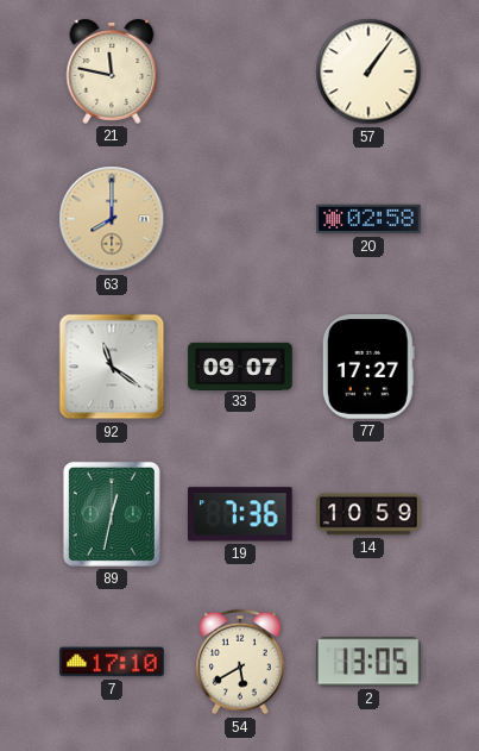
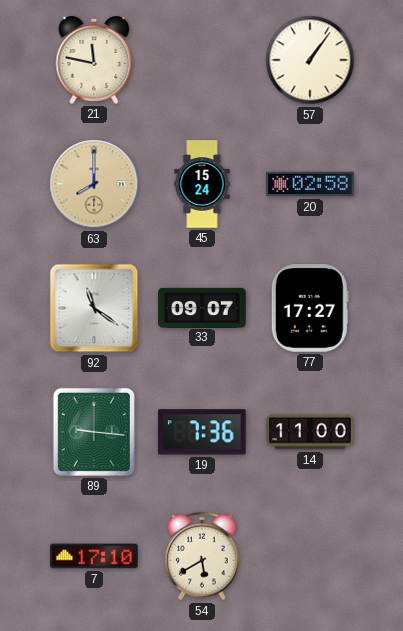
45: none -> 15:24 (202, 184)
89: 12:32 -> 9:16 (94, 432)
14: 10:59 -> 11:00 (310, 432)
2: 13:05 -> none (370, 662)
